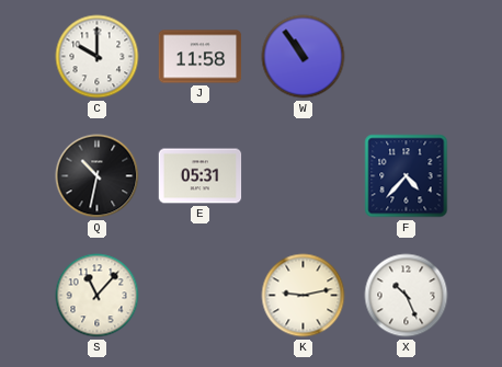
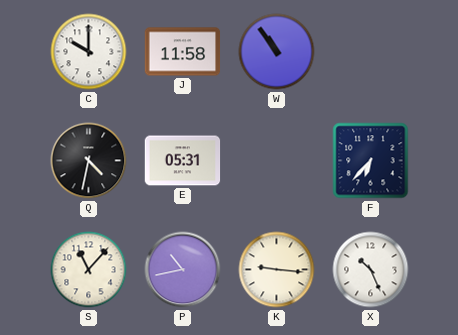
Q: 10:32 -> 4:32 (89, 161)
F: 4:37 -> 6:37 (371, 161)
P: none -> 10:43 (183, 270)
K: 9:13 -> 9:16 (277, 270)
